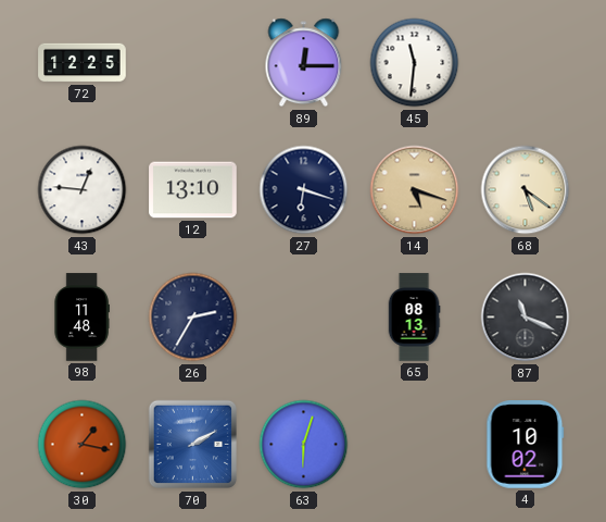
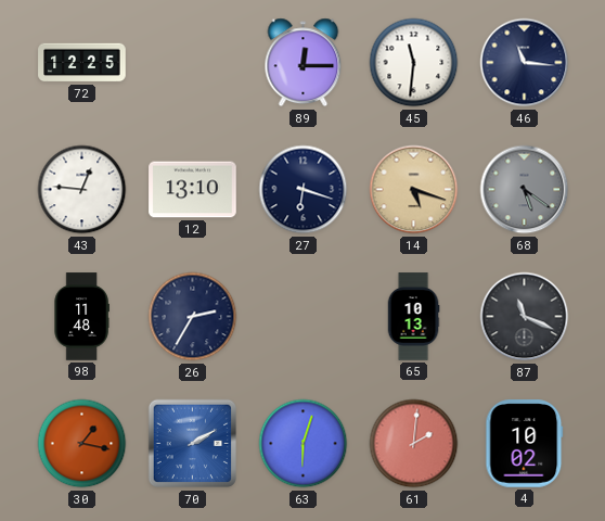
46: none -> 11:16 (525, 63)
68 dial: cream -> grey (525, 190)
65: 08:13 -> 10:13 (413, 317)
61: none -> 2:01 (414, 444)
